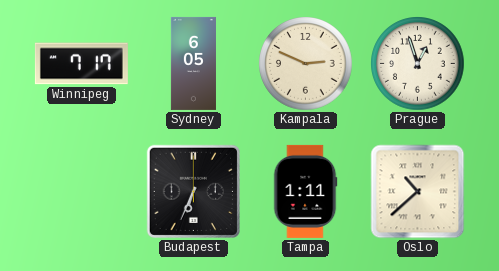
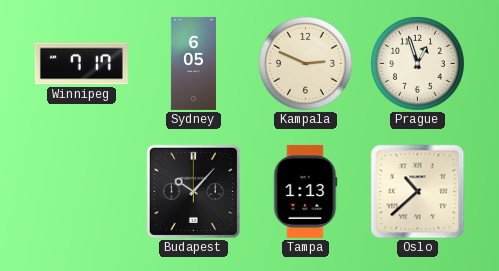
Budapest: 6:34 -> 10:07 (193, 191)
Tampa: 1:11 -> 1:13 (305, 191)
